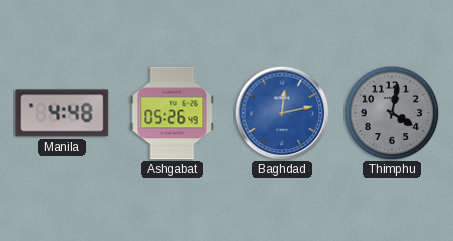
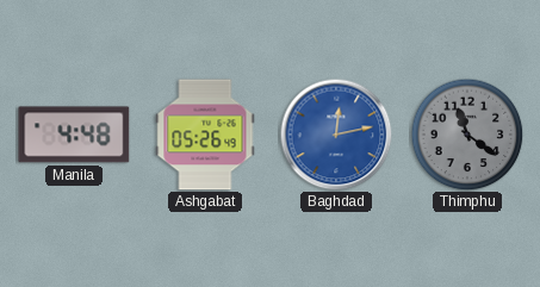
Thimphu: 4:02 -> 11:21 (467, 135)
